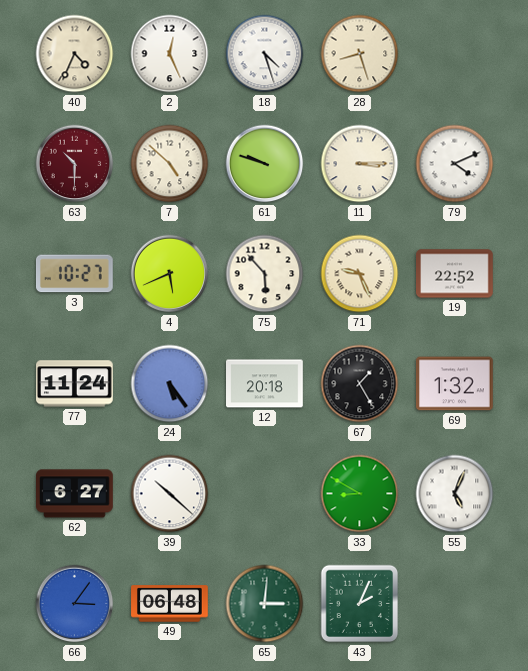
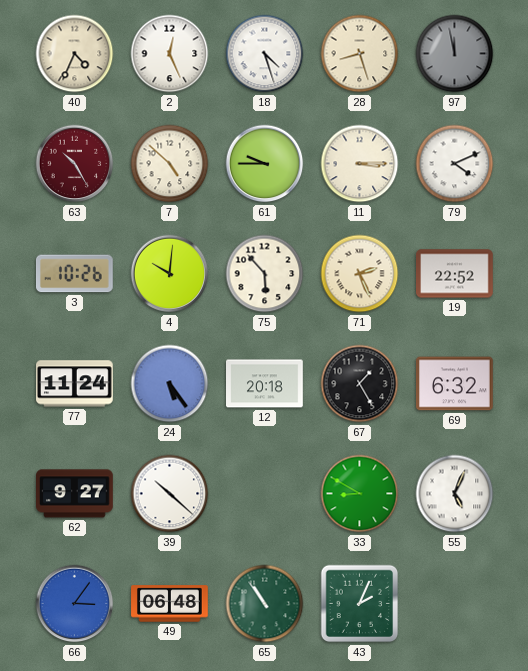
97: none -> 11:58 (455, 54)
63: 10:30 -> 10:25 (75, 164)
61: 9:48 -> 9:45 (265, 164)
3: 10:27 -> 10:26 (74, 274)
4: 5:41 -> 10:01 (170, 274)
71: 9:26 -> 2:26 (360, 274)
69: 1:32 -> 6:32 (455, 384)
62: 6:27 -> 9:27 (75, 494)
65: 3:01 -> 10:54 (265, 604)
